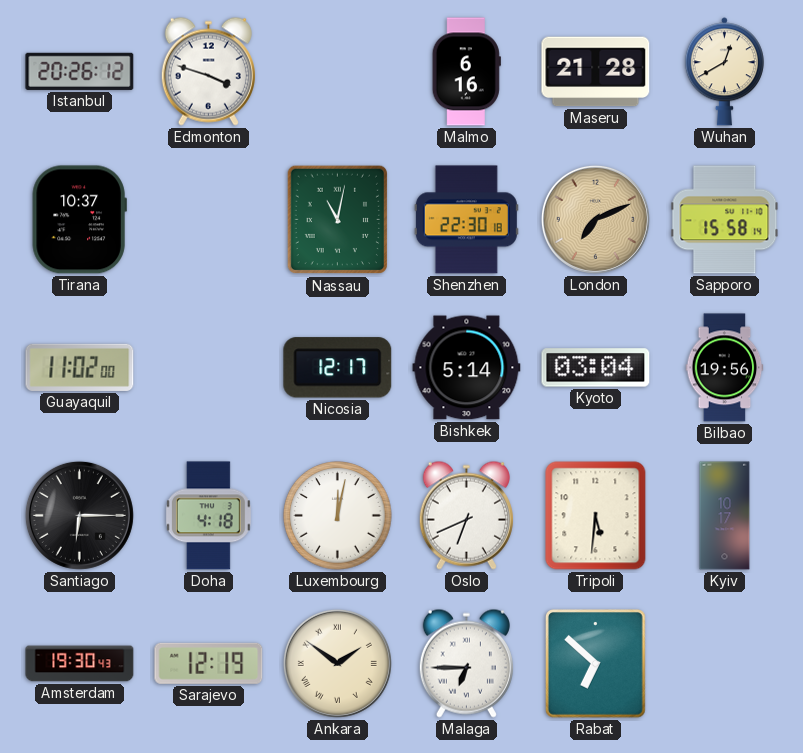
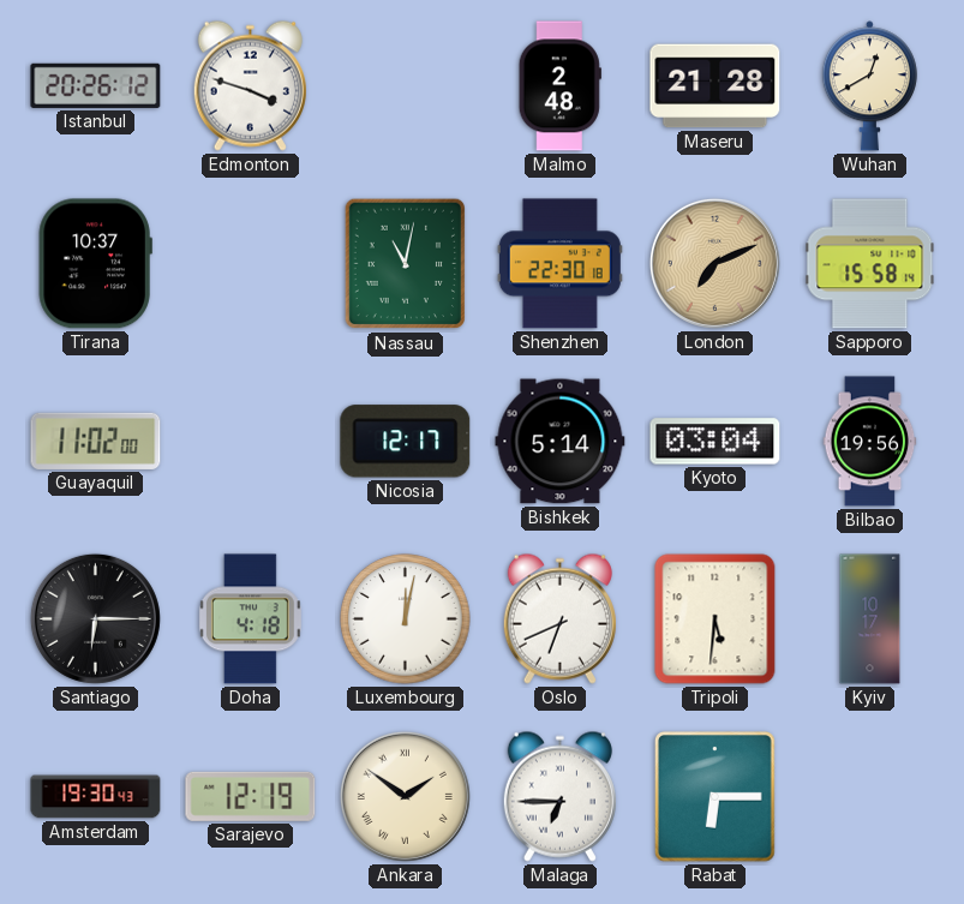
Malmo: 6:16 -> 2:48 (559, 86)
Rabat: 6:52 -> 6:15 (715, 797)
